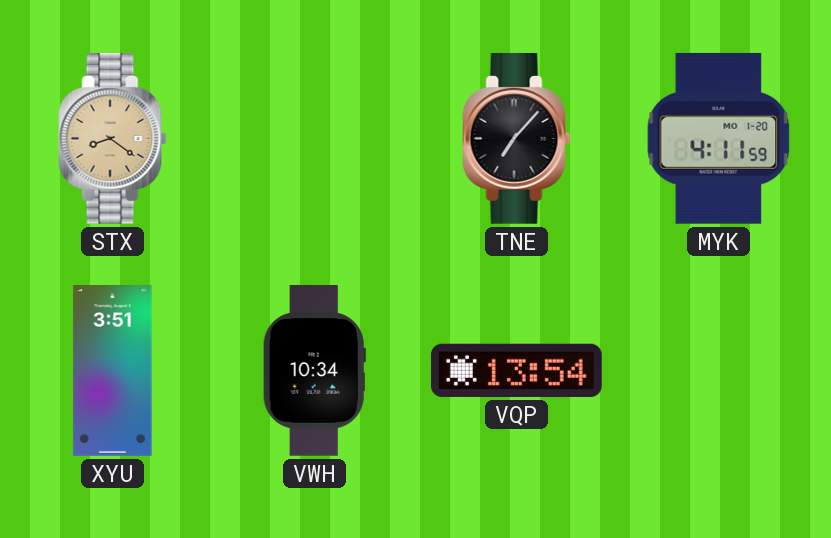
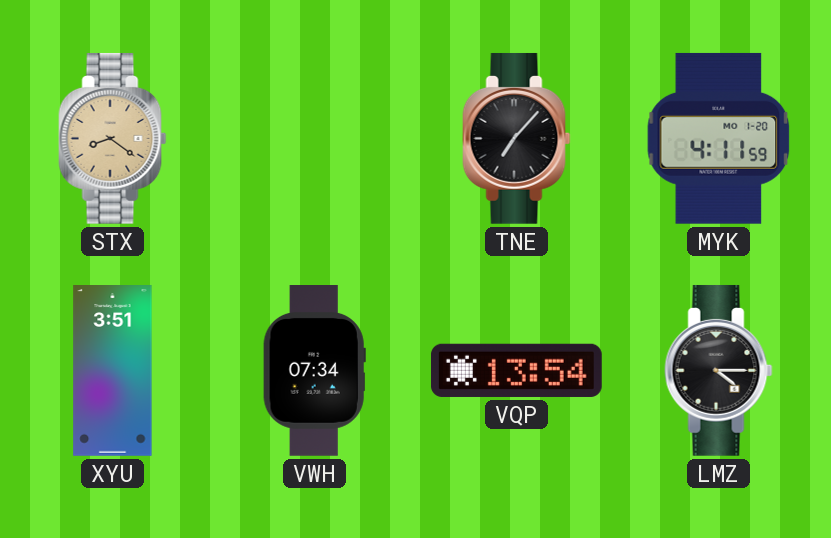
VWH: 10:34 -> 07:34 (314, 371)
LMZ: none -> 4:15 (719, 370)
